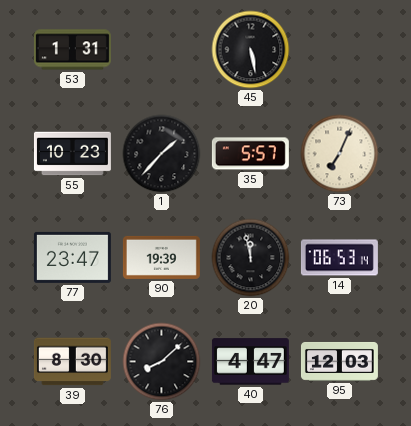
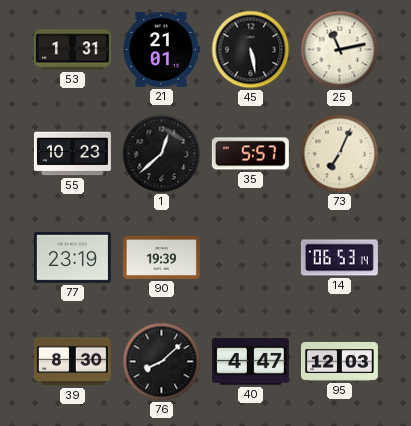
21: none -> 21:01 (162, 49)
25: none -> 11:13 (340, 50)
1: 1:37 -> 12:38 (162, 154)
77: 23:47 -> 23:19 (72, 257)
20: 11:58 -> none (251, 258)
